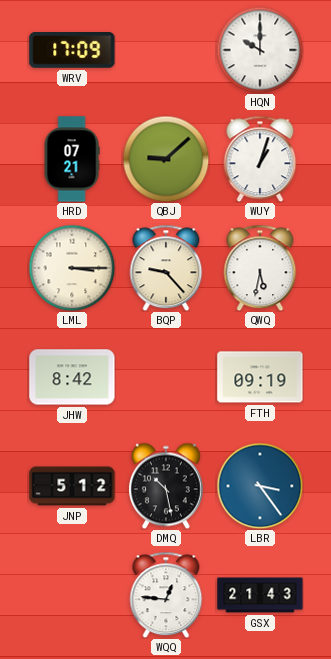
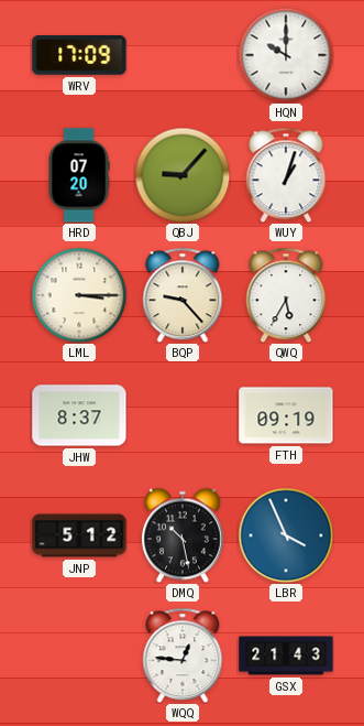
HRD: 07:21 -> 07:20 (79, 175)
QBJ: 9:08 -> 9:07 (183, 175)
QWQ: 5:32 -> 5:35 (286, 295)
JHW: 8:42 -> 8:37 (79, 415)
LBR: 3:24 -> 3:56 (286, 535)
